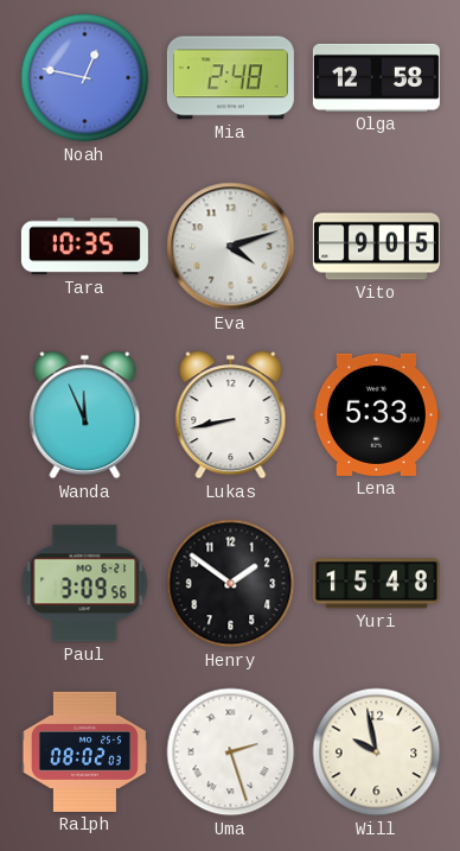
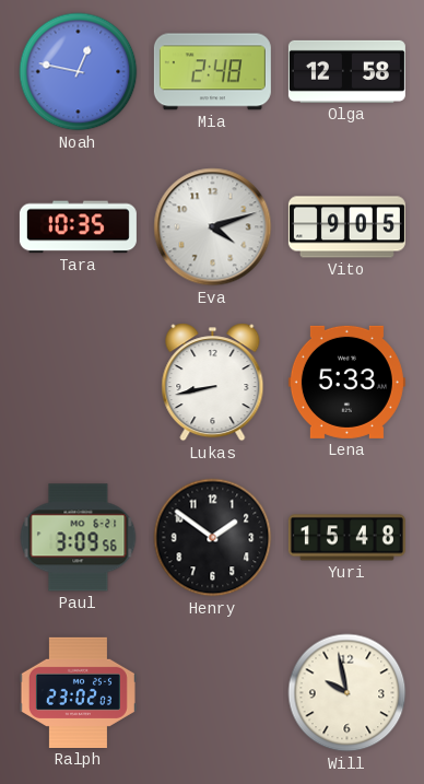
Wanda: 11:56 -> none (85, 415)
Ralph: 08:02 -> 23:02 (78, 692)
Uma: 2:27 -> none (231, 752)
